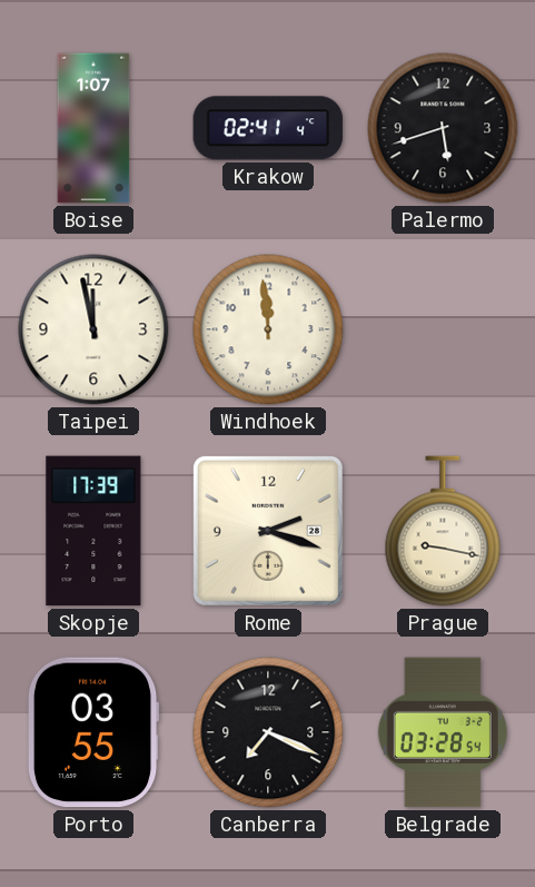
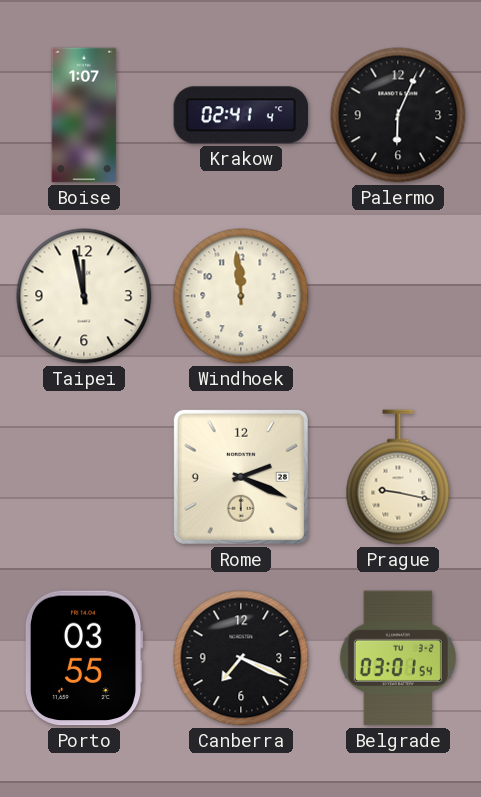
Palermo: 5:42 -> 6:04 (398, 115)
Skopje: 17:39 -> none (93, 531)
Rome: 2:18 -> 2:19 (241, 477)
Belgrade: 03:28 -> 03:01 (398, 658)
